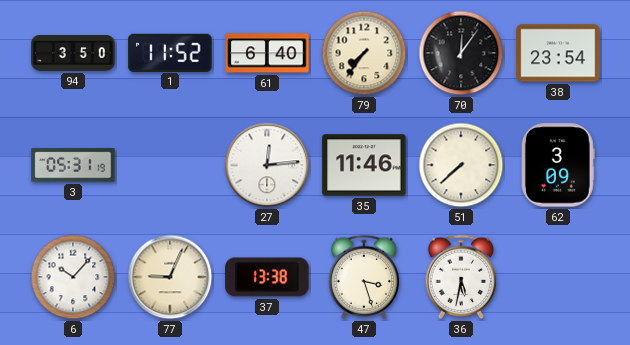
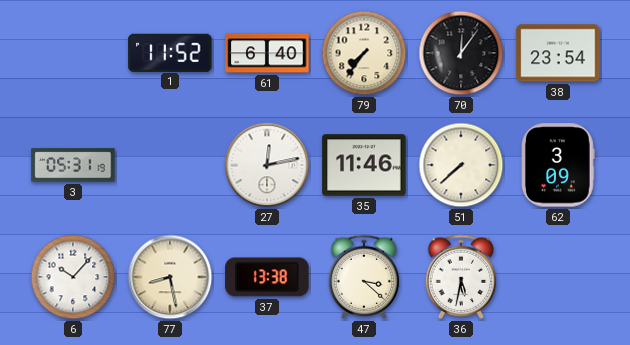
94: 3:50 -> none (73, 53)
27: 12:14 -> 12:13 (267, 165)
77: 9:04 -> 8:28 (170, 277)
47: 3:27 -> 3:22 (364, 277)
